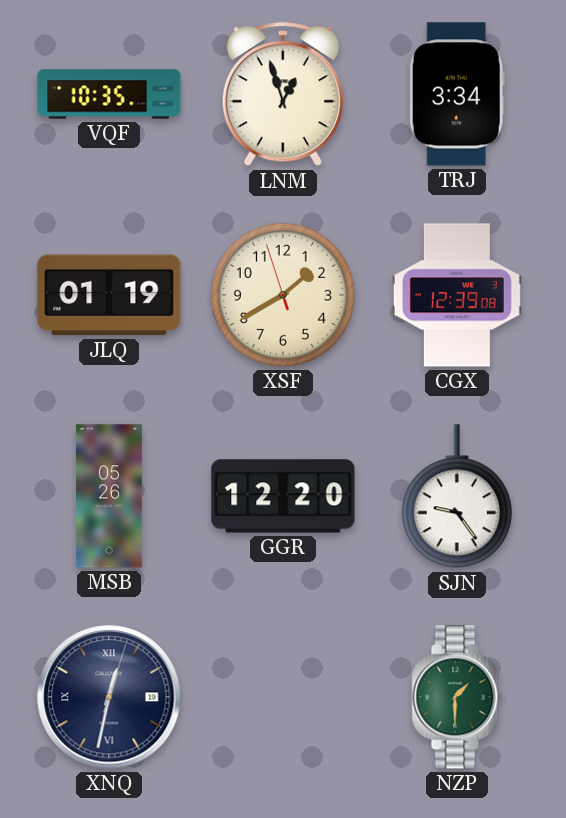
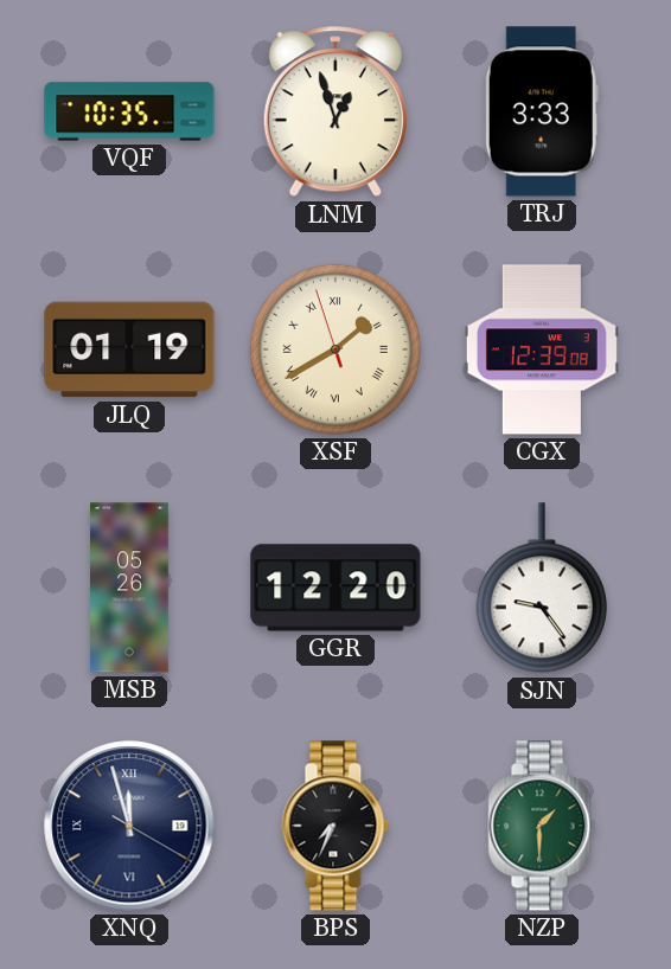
TRJ: 3:34 -> 3:33 (542, 111)
XSF numerals: Arabic -> Roman (335, 349)
XNQ: 12:32 -> 11:57 (129, 826)
BPS: none -> 7:34 (335, 826)
